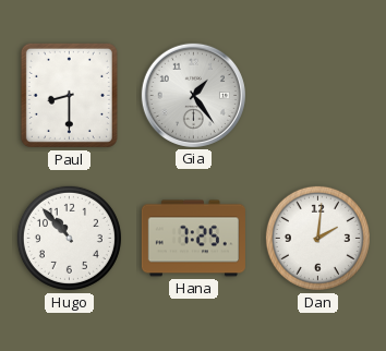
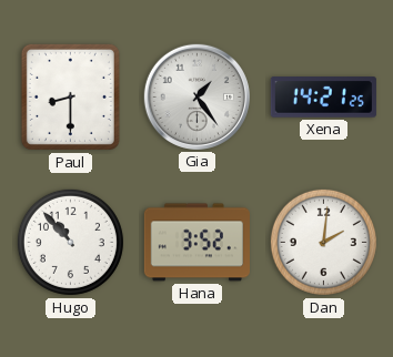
Xena: none -> 14:21 (323, 98)
Hana: 7:25 -> 3:52 (196, 243)
